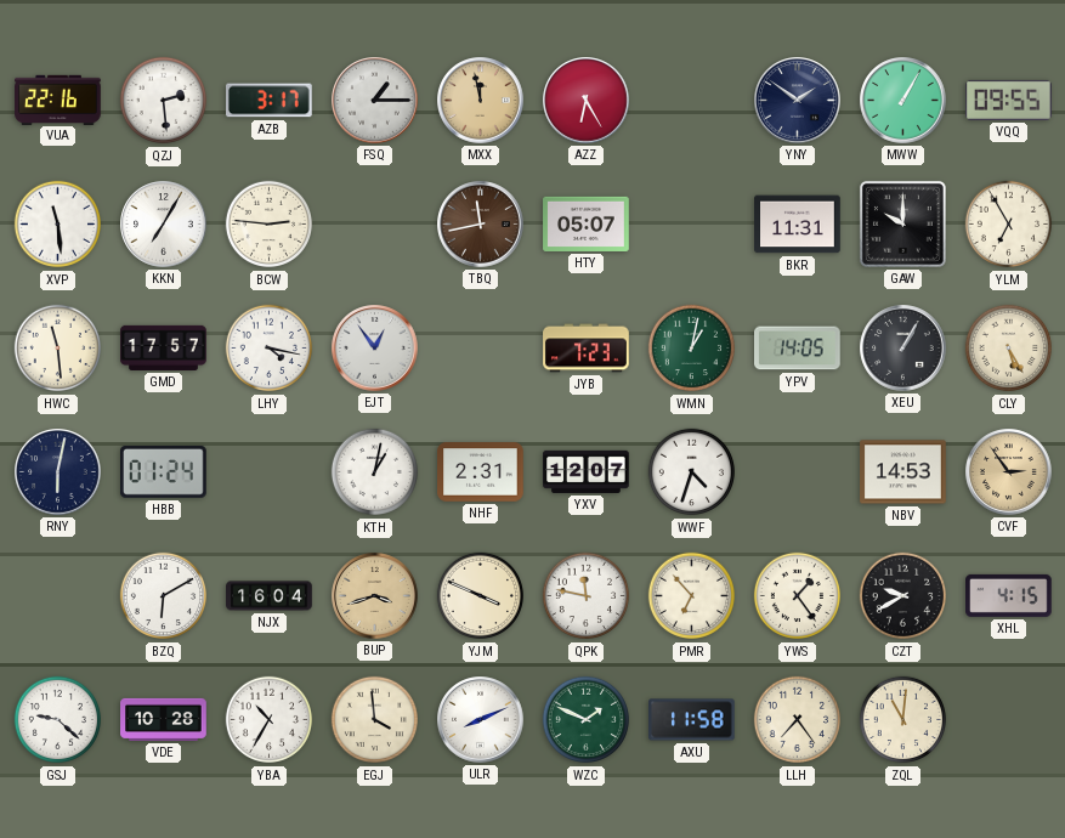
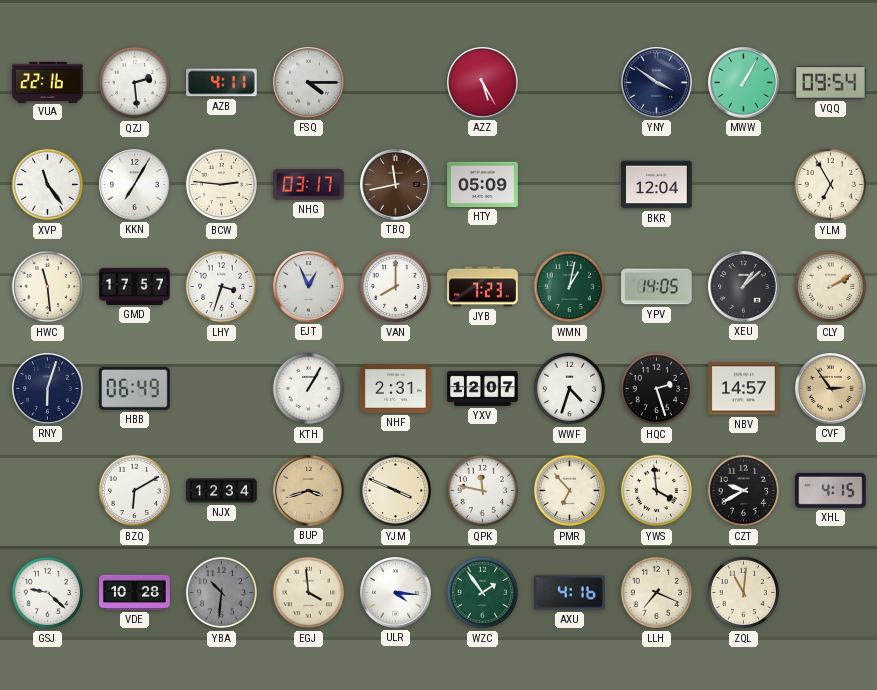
AZB: 3:17 -> 4:11 (222, 83)
FSQ: 1:15 -> 4:15 (309, 83)
MXX: 11:58 -> none (481, 101)
AZZ: 6:25 -> 5:25 (483, 83)
YNY: 1:51 -> 3:51 (657, 83)
VQQ: 09:55 -> 09:54 (831, 82)
XVP: 11:29 -> 11:24 (48, 185)
NHG: none -> 03:17 (309, 185)
HTY: 05:07 -> 05:09 (483, 184)
BKR: 11:31 -> 12:04 (657, 185)
GAW: 10:00 -> none (902, 223)
LHY: 4:17 -> 3:33 (222, 287)
EJT: 12:54 -> 12:56 (309, 287)
VAN: none -> 8:00 (396, 287)
XEU: 1:05 -> 1:08 (744, 287)
CLY: 5:25 -> 2:10 (831, 287)
RNY: 6:02 -> 6:03 (48, 389)
HBB: 01:24 -> 06:49 (135, 388)
KTH: 1:02 -> 1:05 (309, 389)
HQC: none -> 2:27 (657, 389)
NBV: 14:53 -> 14:57 (744, 389)
NJX: 16:04 -> 12:34 (222, 491)
YWS: 1:24 -> 3:59 (657, 491)
YBA: 10:35 -> 10:31 (222, 593)
YBA dial: white -> grey (222, 593)
ULR: 8:11 -> 4:16 (396, 593)
WZC: 1:49 -> 1:54 (483, 593)
AXU: 11:58 -> 4:16 (570, 593)
LLH: 7:24 -> 7:19 (657, 593)
